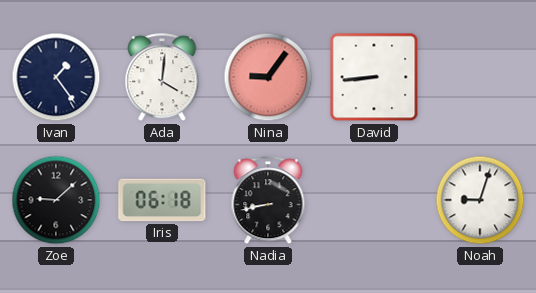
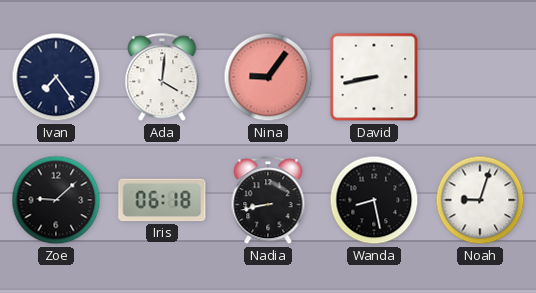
Ivan: 1:24 -> 7:24 (56, 77)
David: 8:44 -> 8:43 (374, 77)
Wanda: none -> 8:28 (374, 200)
